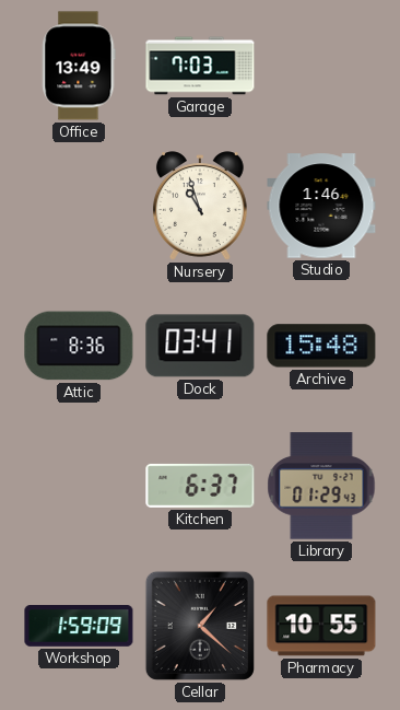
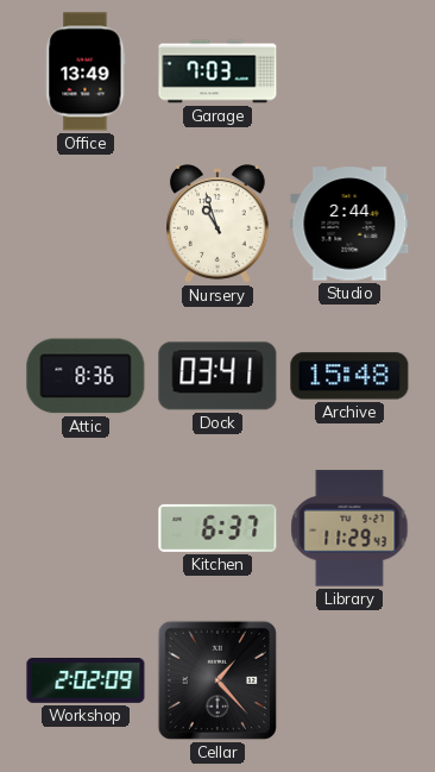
Studio: 1:46 -> 2:44 (349, 224)
Library: 01:29 -> 11:29 (349, 528)
Workshop: 1:59 -> 2:02 (86, 682)
Cellar: 1:22 -> 1:23 (218, 680)
Pharmacy: 10:55 -> none (321, 626)
